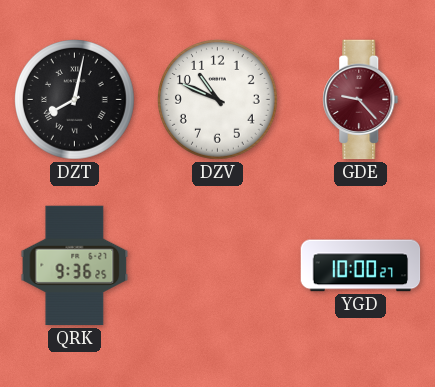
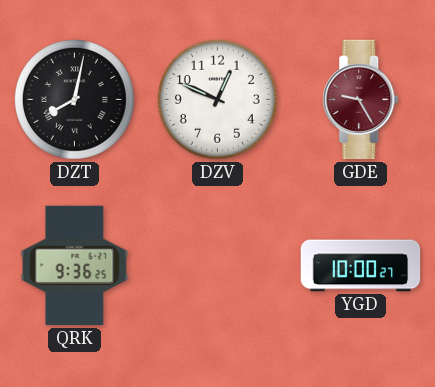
DZV: 10:49 -> 12:49 (218, 100)
GDE: 9:23 -> 9:25 (361, 100)
